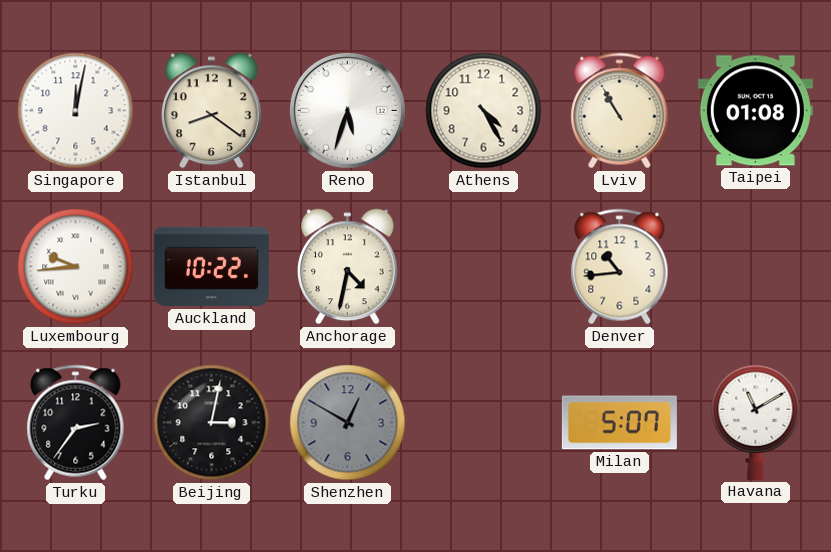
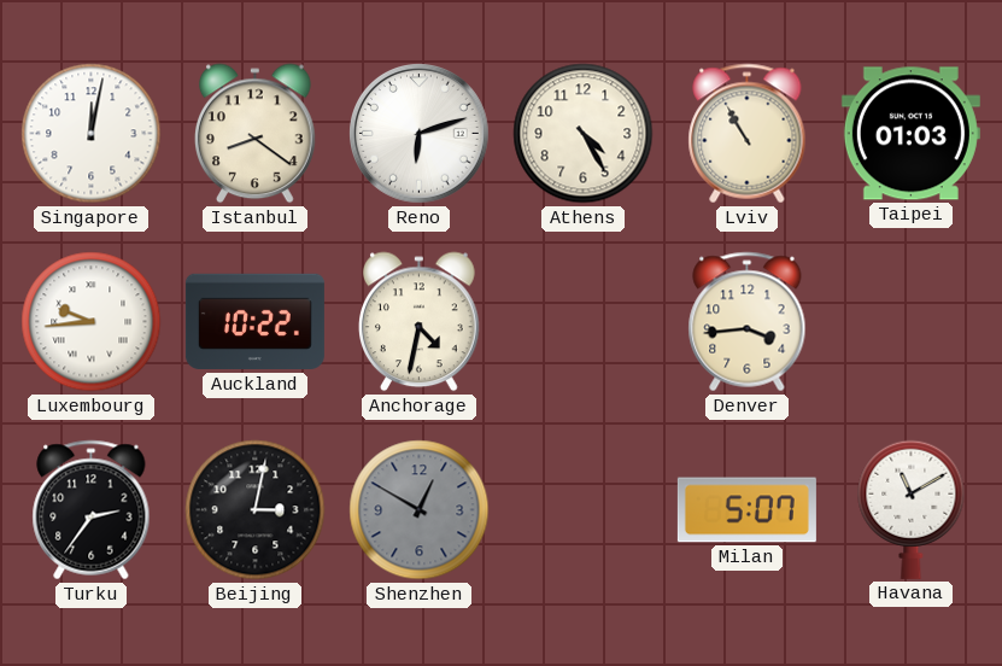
Reno: 5:33 -> 6:12 (420, 134)
Taipei: 01:08 -> 01:03 (910, 134)
Denver: 10:44 -> 3:44 (748, 322)
